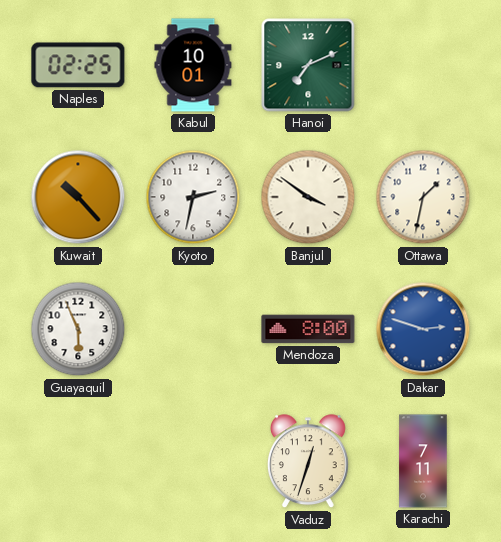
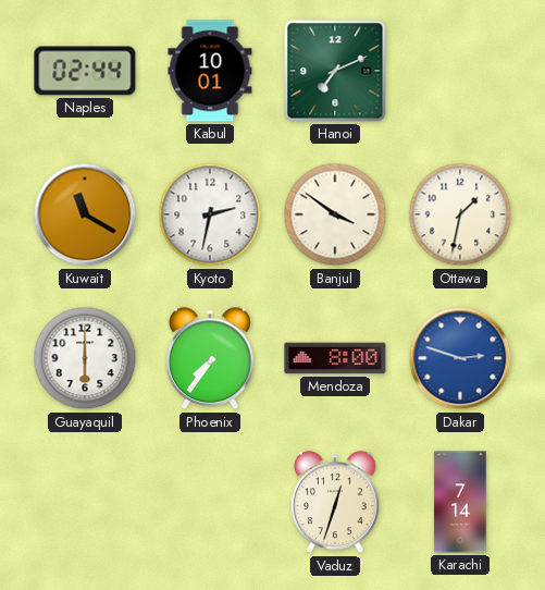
Naples: 02:25 -> 02:44 (85, 71)
Kuwait: 10:23 -> 11:20 (85, 214)
Guayaquil: 5:56 -> 6:00 (85, 358)
Phoenix: none -> 7:36 (210, 359)
Karachi: 7:11 -> 7:14 (460, 502)
